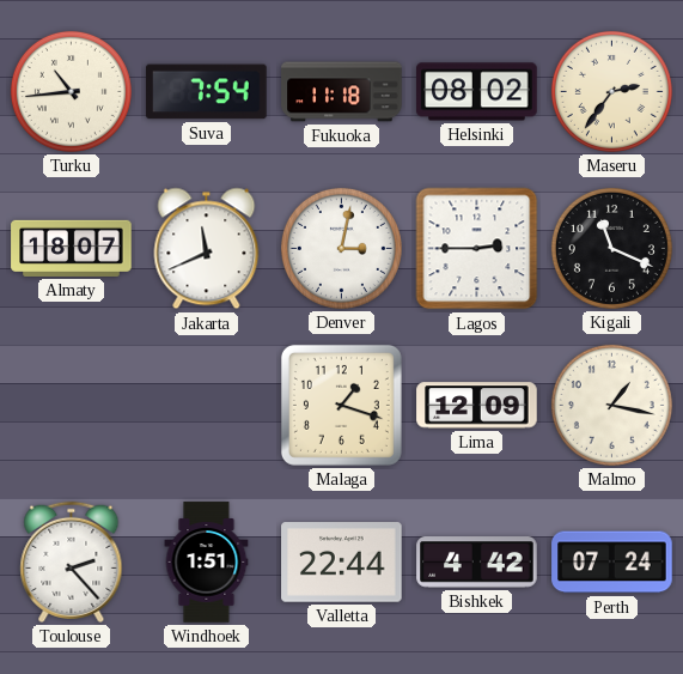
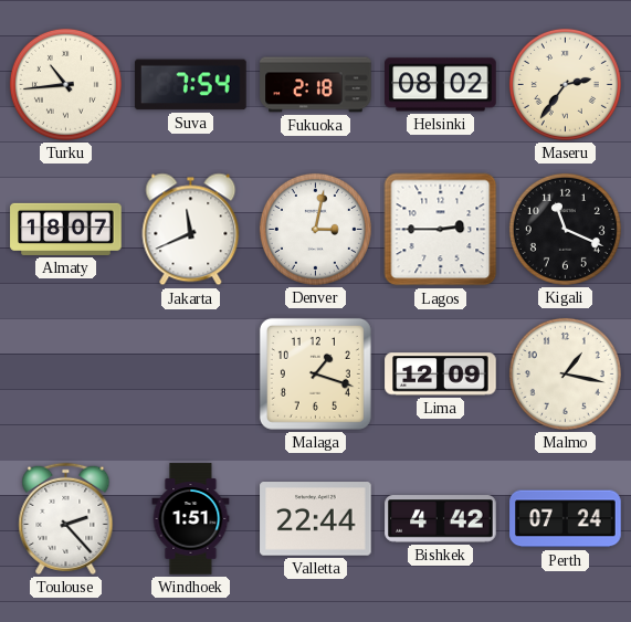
Fukuoka: 11:18 -> 2:18 (316, 85)
